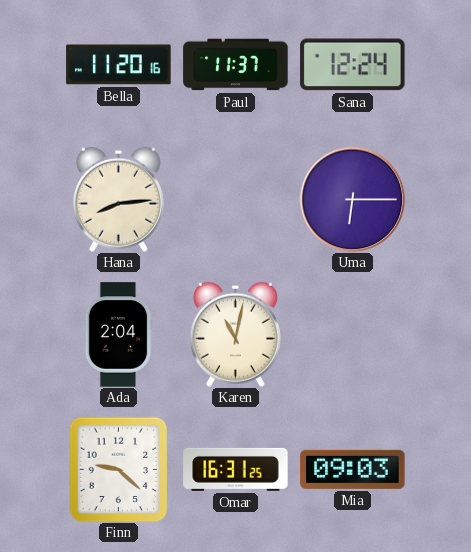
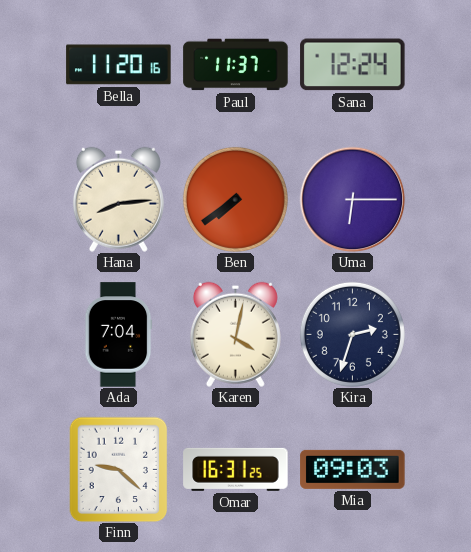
Ben: none -> 7:39 (235, 199)
Ada: 2:04 -> 7:04 (118, 335)
Karen: 11:02 -> 4:02 (235, 334)
Kira: none -> 2:33 (352, 334)
